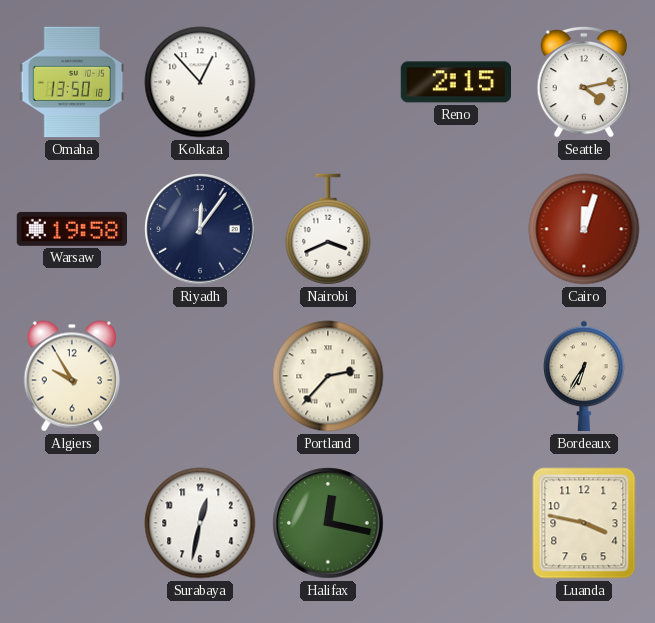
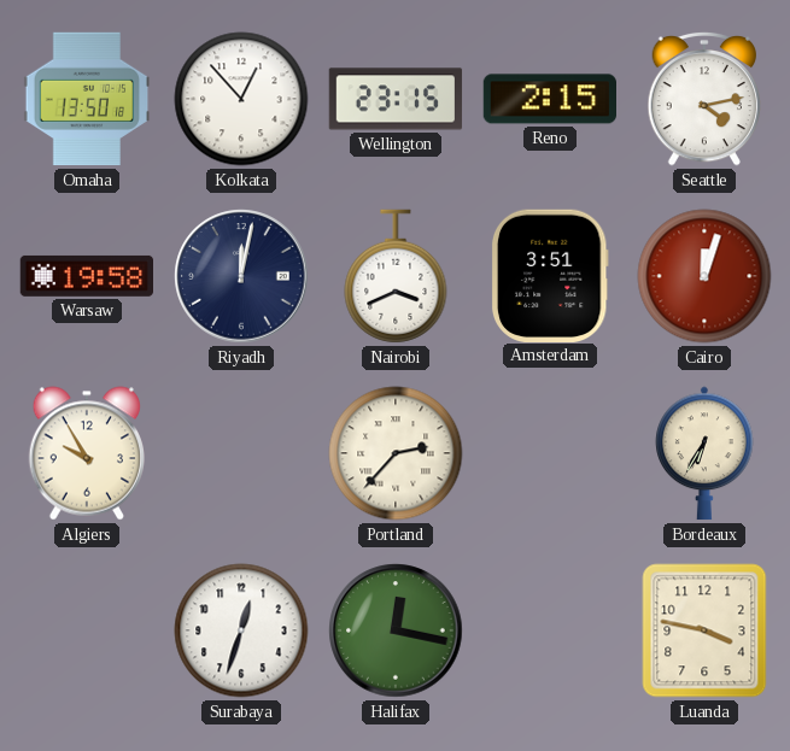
Wellington: none -> 23:15 (396, 99)
Riyadh: 12:06 -> 12:02 (241, 276)
Amsterdam: none -> 3:51 (550, 275)
Surabaya: 12:32 -> 12:33 (241, 630)
